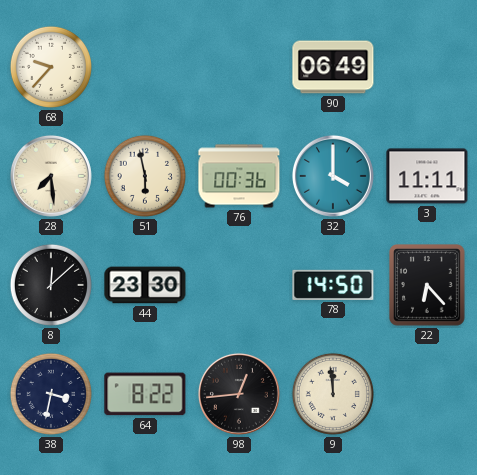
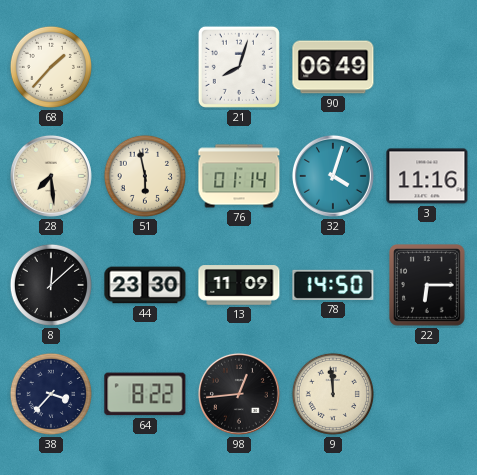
68: 9:37 -> 1:37 (51, 67)
21: none -> 8:03 (239, 67)
76: 00:36 -> 01:14 (239, 176)
32: 4:00 -> 4:03 (333, 176)
3: 11:11 -> 11:16 (427, 176)
13: none -> 11:09 (239, 285)
22: 6:23 -> 6:15 (428, 286)
38: 3:32 -> 3:37 (51, 394)
